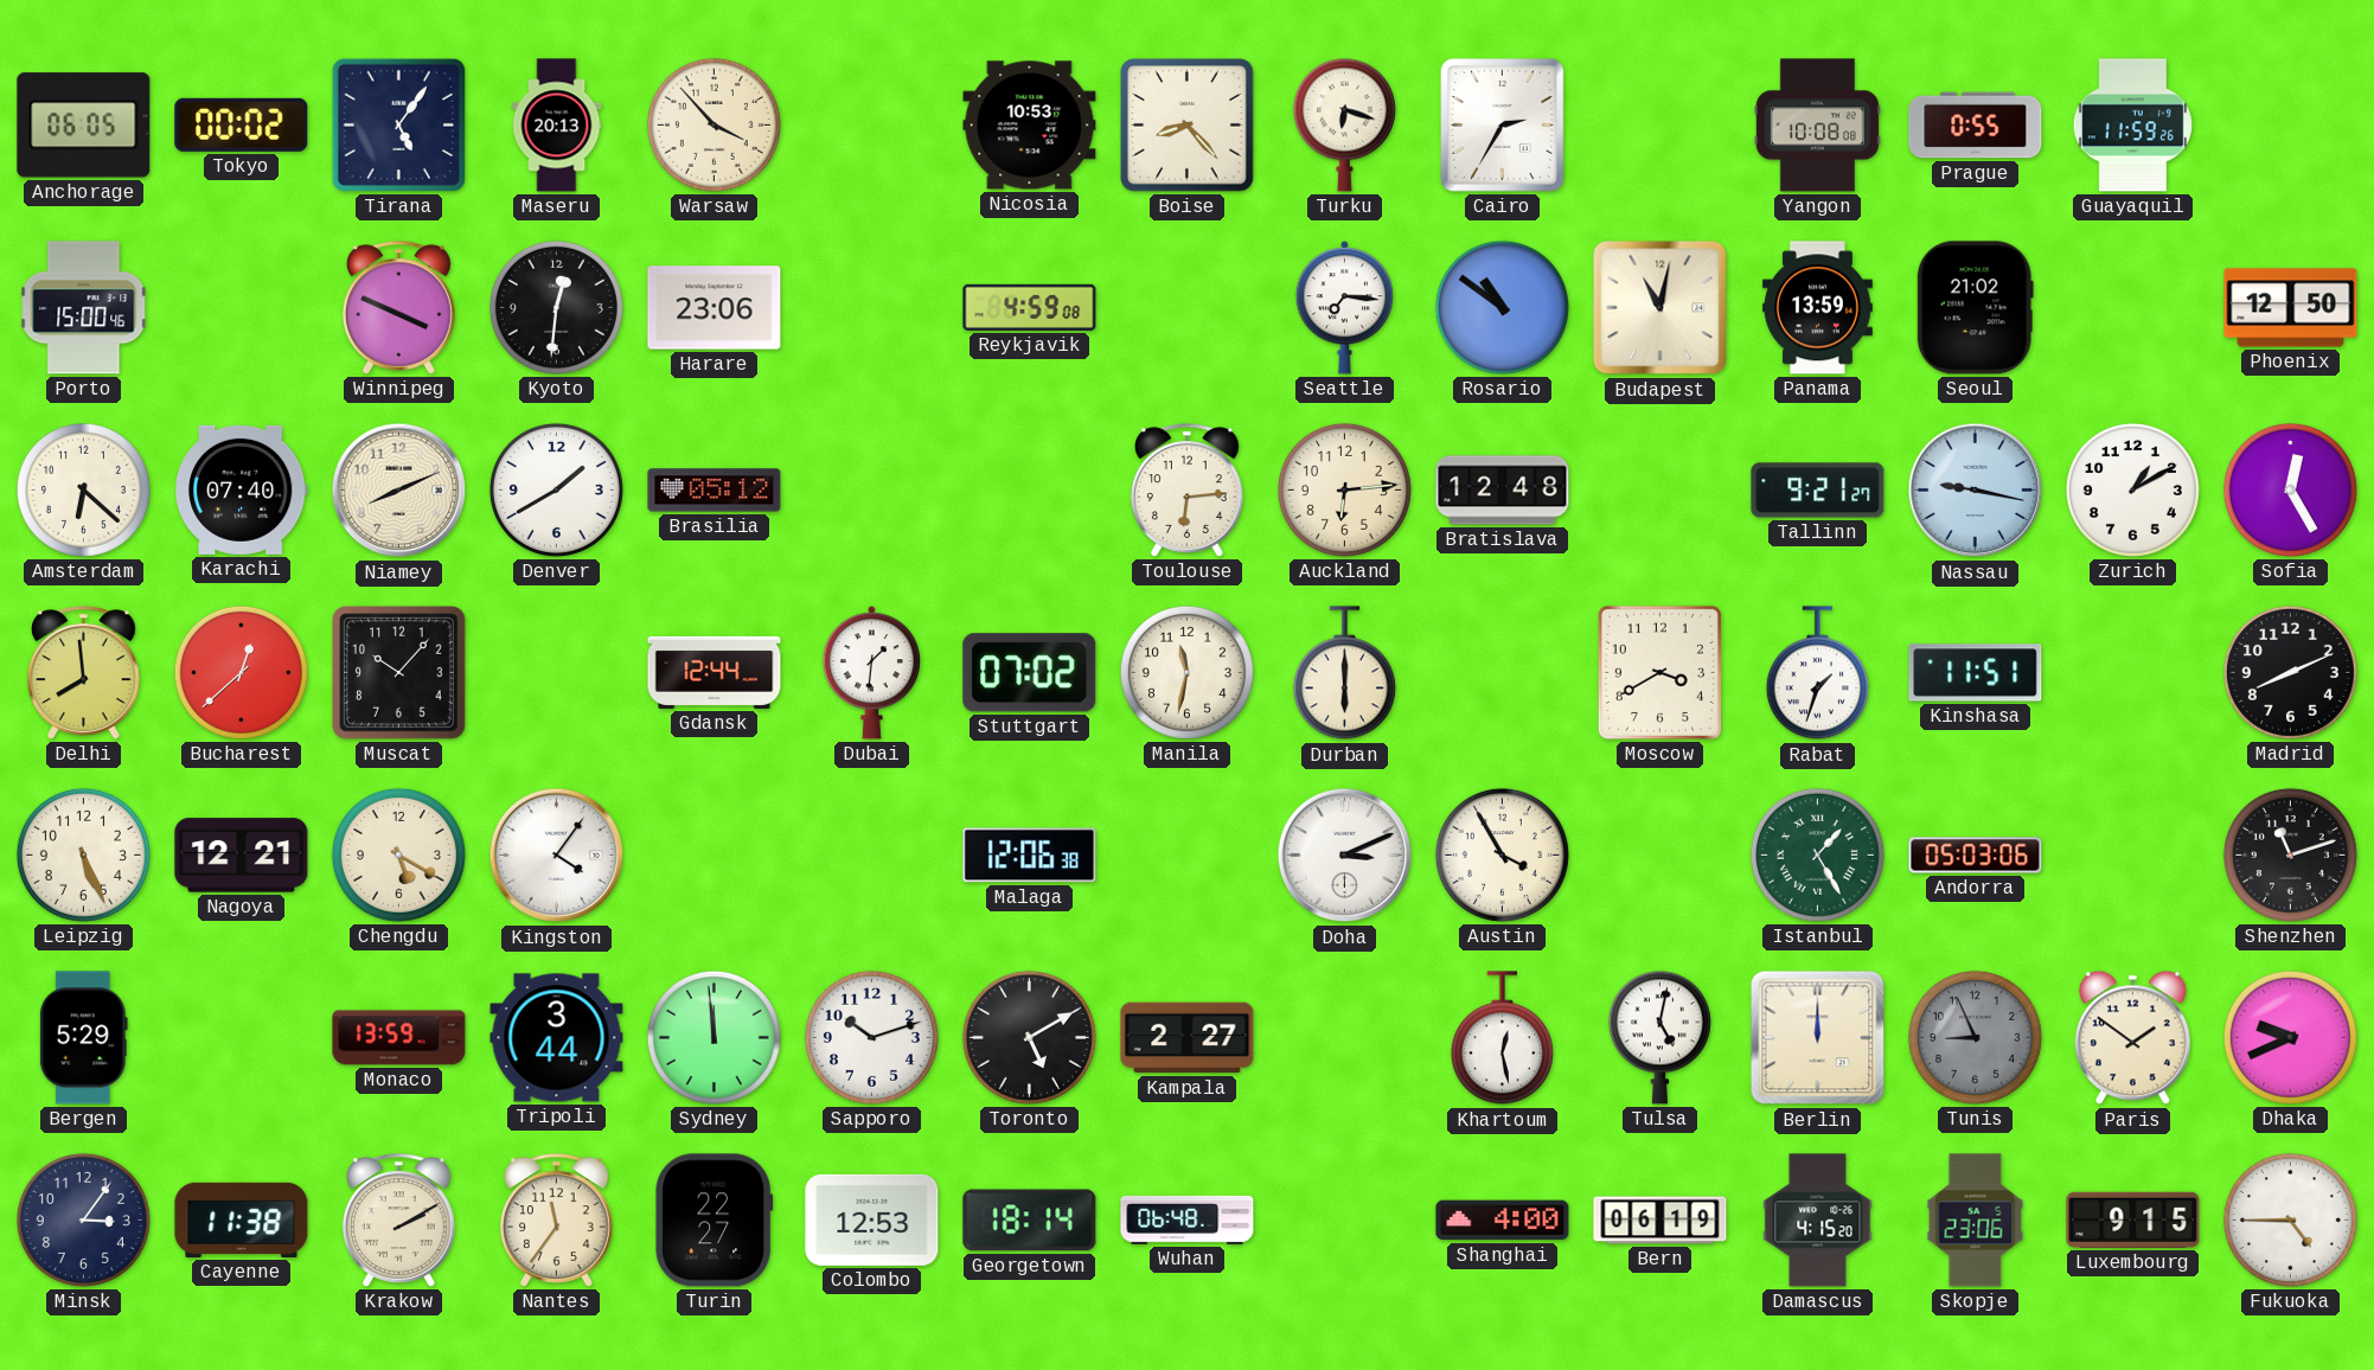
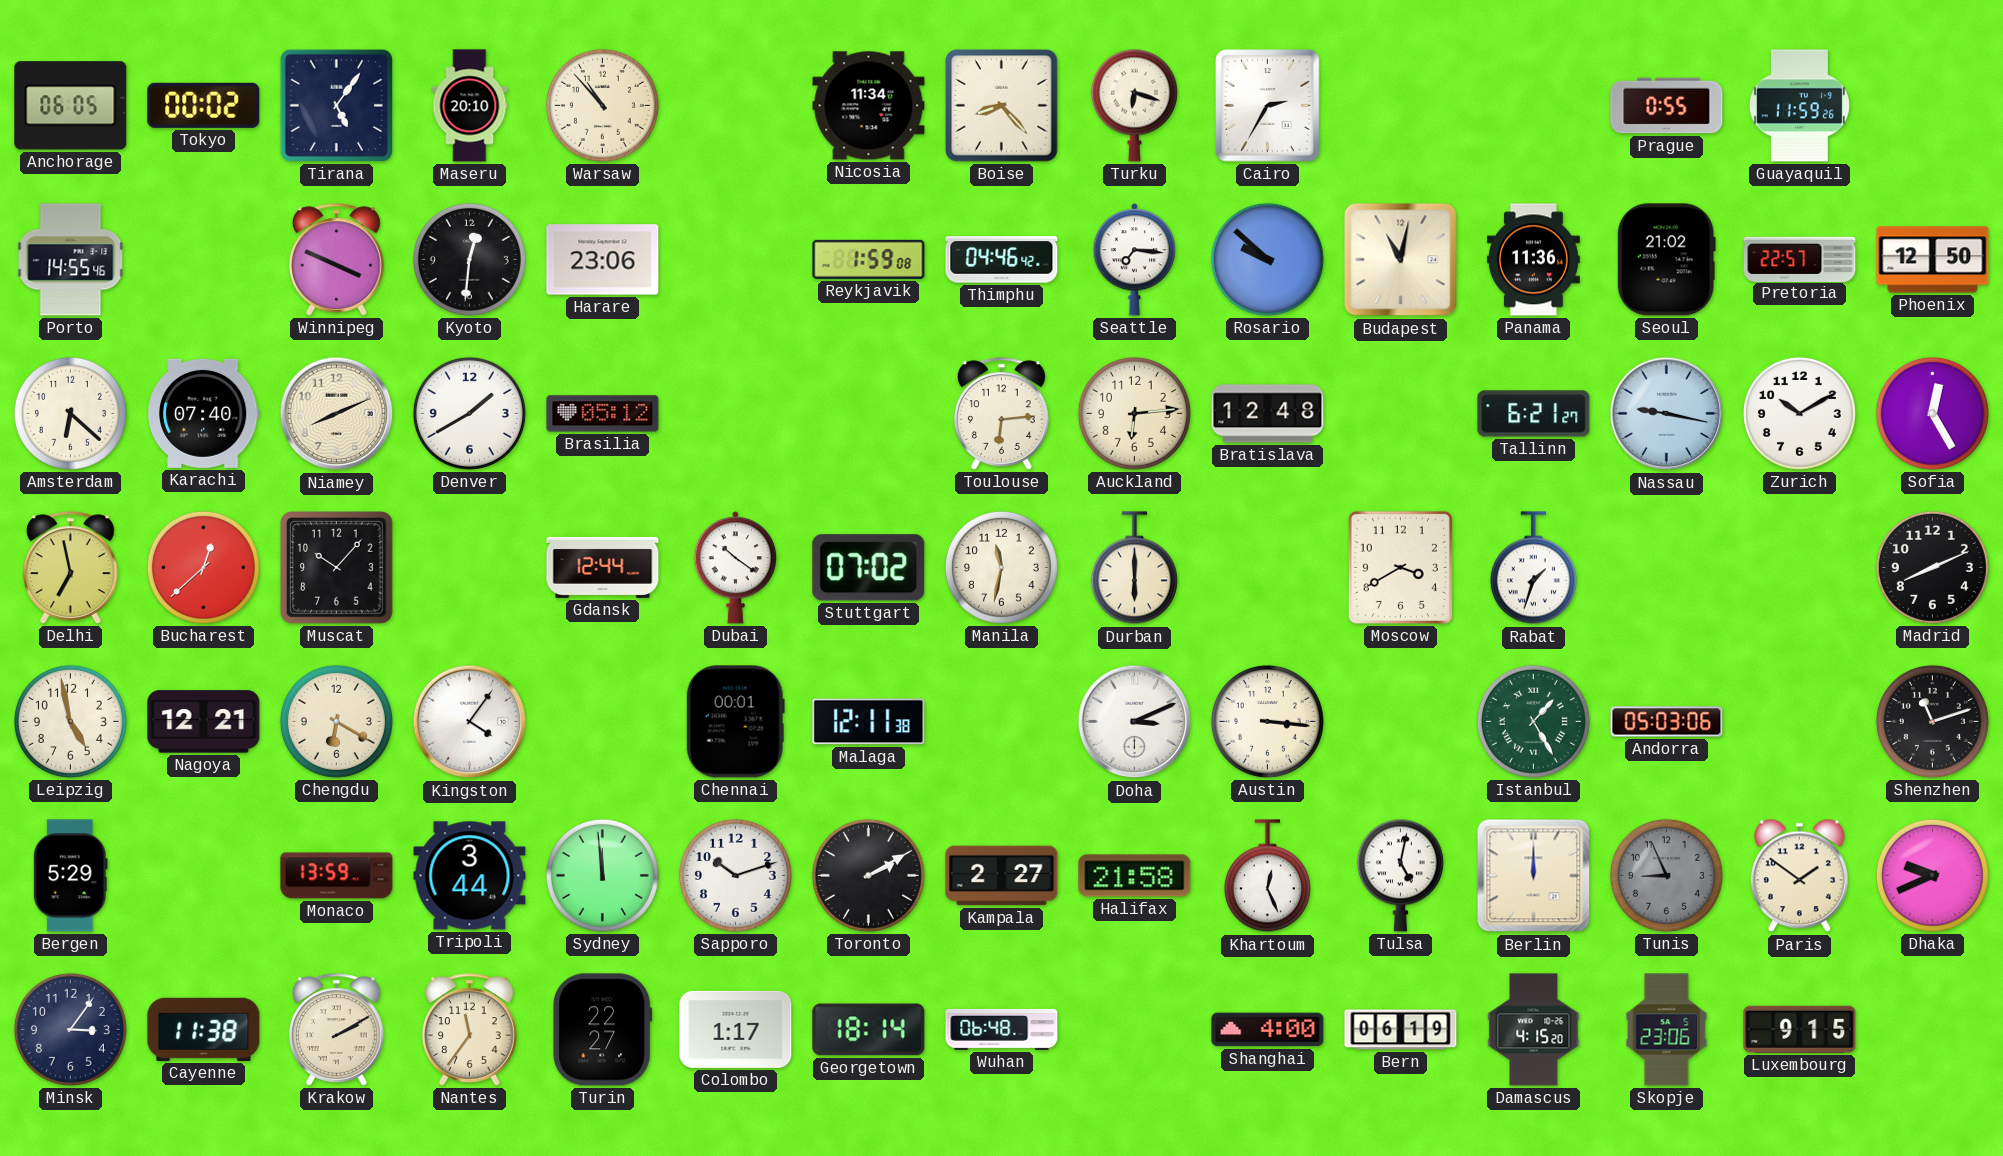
Maseru: 20:13 -> 20:10 (470, 106)
Warsaw: 3:53 -> 10:53 (602, 105)
Nicosia: 10:53 -> 11:34 (869, 106)
Yangon: 10:08 -> none (1817, 126)
Porto: 15:00 -> 14:55 (71, 260)
Reykjavik: 4:59 -> 1:59 (869, 259)
Thimphu: none -> 04:46 (1002, 260)
Rosario: 10:51 -> 9:52 (1267, 259)
Panama: 13:59 -> 11:36 (1533, 260)
Pretoria: none -> 22:57 (1800, 259)
Tallinn: 9:21 -> 6:21 (1534, 414)
Zurich: 1:10 -> 10:10 (1799, 413)
Delhi: 7:59 -> 6:58 (71, 568)
Dubai: 1:31 -> 10:21 (735, 568)
Kinshasa: 11:51 -> none (1976, 673)
Leipzig: 5:26 -> 4:58 (70, 721)
Chengdu: 5:20 -> 6:20 (336, 721)
Chennai: none -> 00:01 (735, 722)
Malaga: 12:06 -> 12:11 (869, 722)
Austin: 3:55 -> 3:16 (1267, 721)
Toronto: 5:10 -> 2:10 (868, 875)
Halifax: none -> 21:58 (1135, 876)
Khartoum: 12:28 -> 12:26 (1267, 876)
Colombo: 12:53 -> 1:17 (736, 1029)
Fukuoka: 4:45 -> none (2290, 1219)
